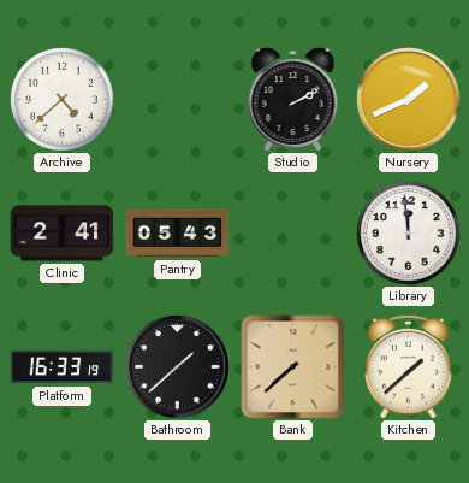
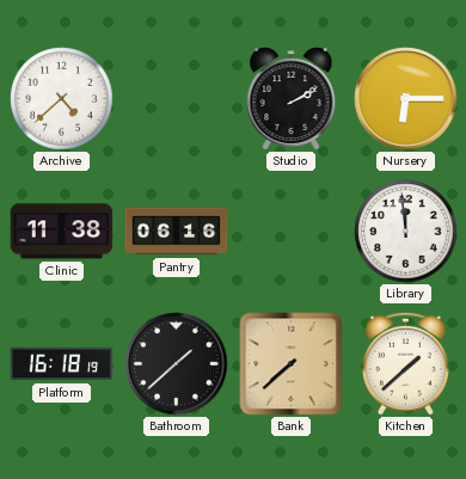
Nursery: 1:41 -> 6:15 (406, 99)
Clinic: 2:41 -> 11:38 (62, 232)
Pantry: 05:43 -> 06:16 (177, 232)
Platform: 16:33 -> 16:18 (62, 364)
